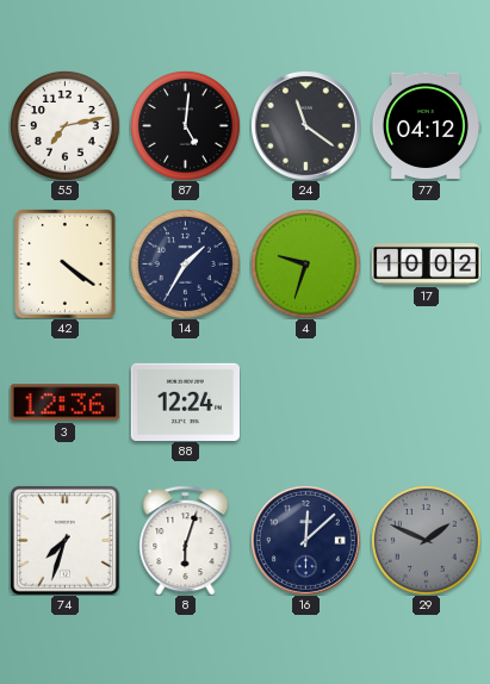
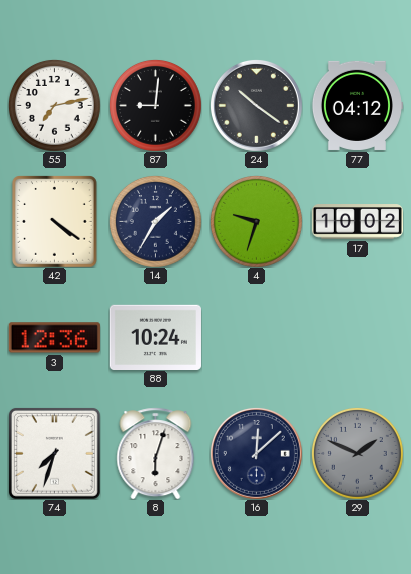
87: 5:01 -> 9:01 (156, 106)
24: 11:21 -> 10:21 (256, 105)
88: 12:24 -> 10:24 (155, 337)
